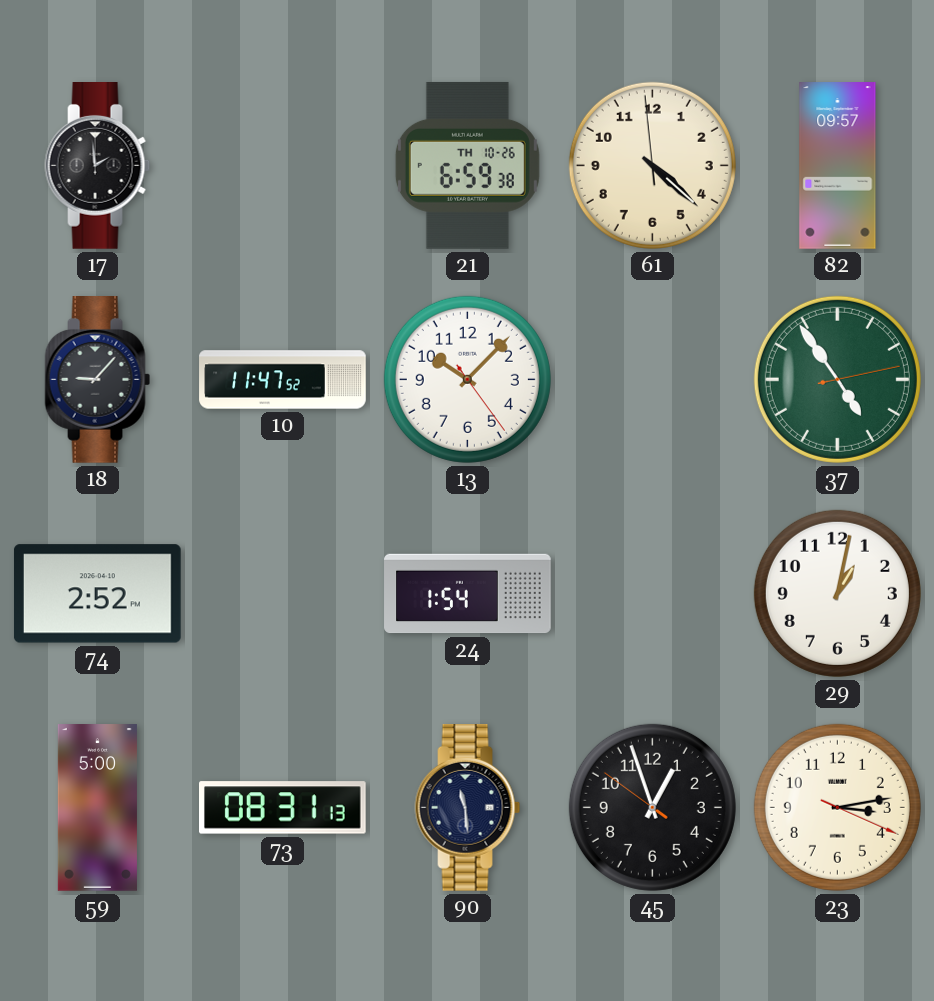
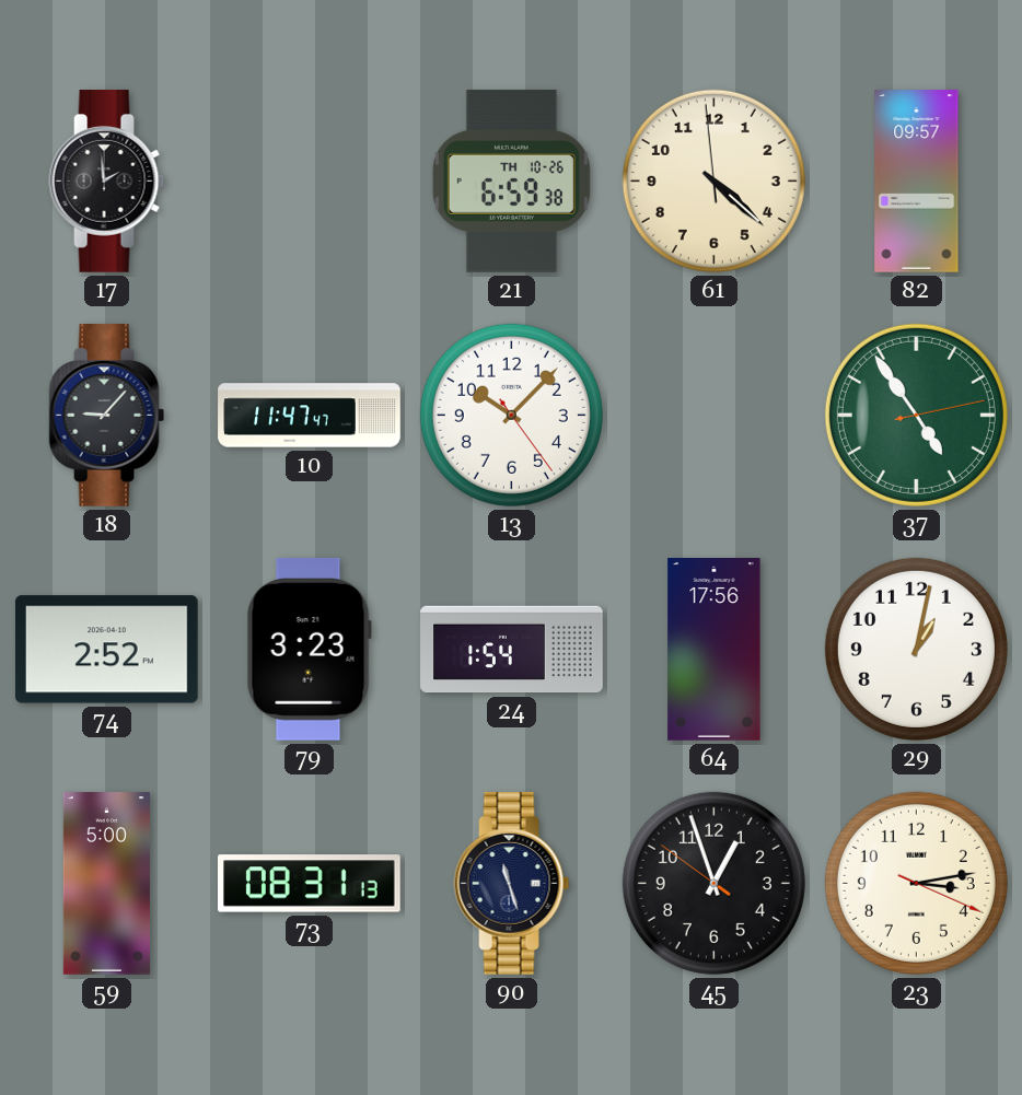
10: 11:47:52 -> 11:47:47 (310, 416)
79: none -> 3:23 (309, 649)
64: none -> 17:56 (715, 650)
90: 11:29 -> 11:27 (512, 884)
